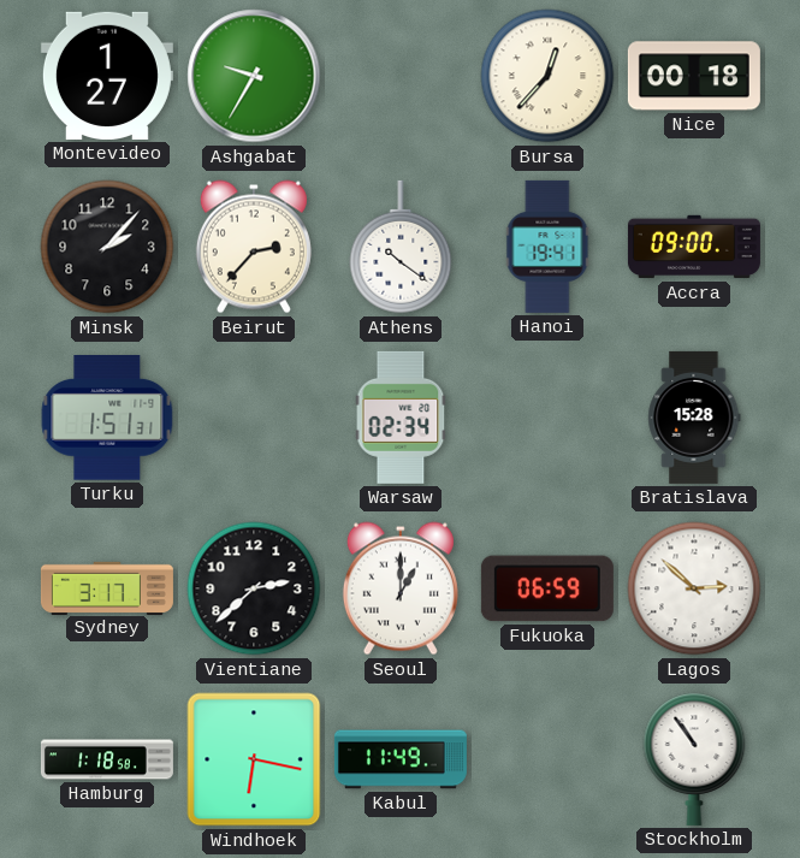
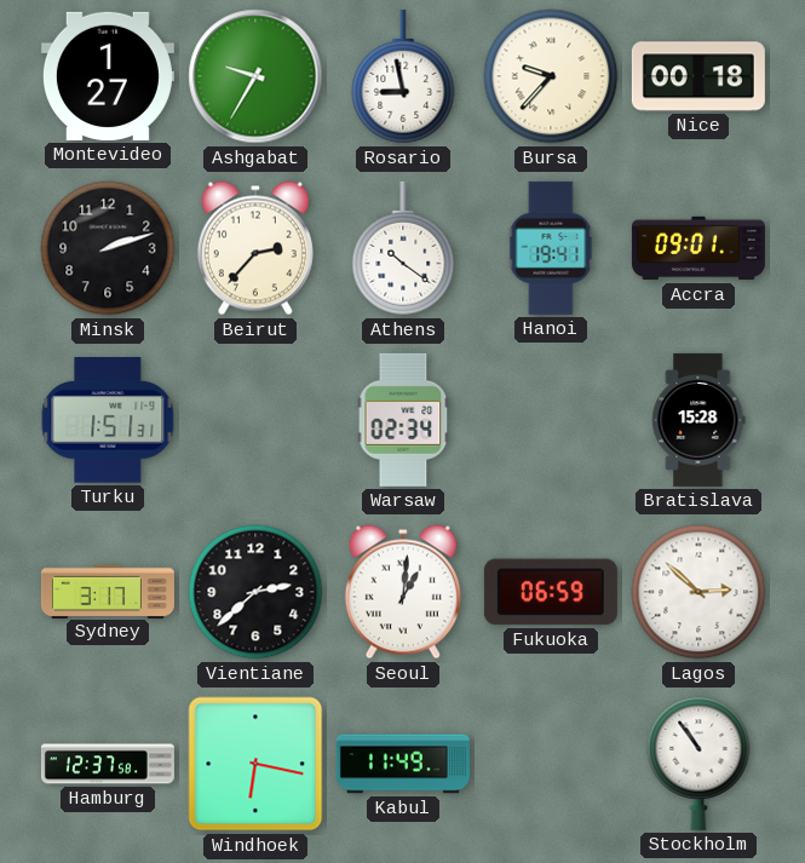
Rosario: none -> 8:58 (403, 76)
Bursa: 12:37 -> 9:37 (551, 76)
Minsk: 2:07 -> 2:12 (108, 248)
Accra: 09:00 -> 09:01 (698, 248)
Seoul: 1:00 -> 1:01 (403, 592)
Hamburg: 1:18 -> 12:37 (108, 764)
